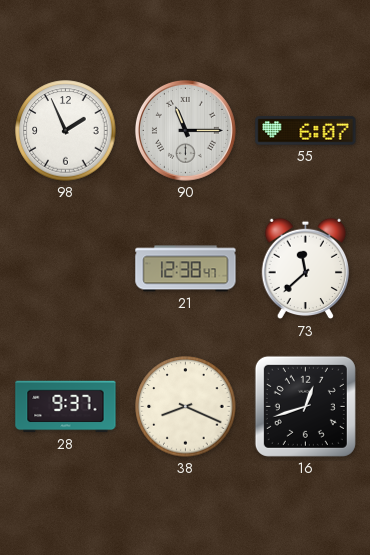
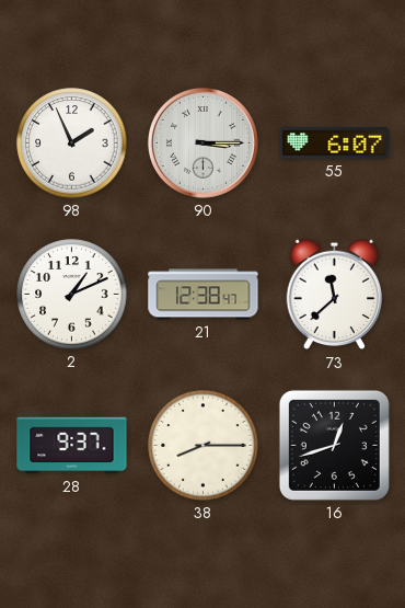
90: 11:15 -> 3:15 (202, 142)
2: none -> 1:11 (72, 295)
38: 8:19 -> 8:15 (204, 446)
